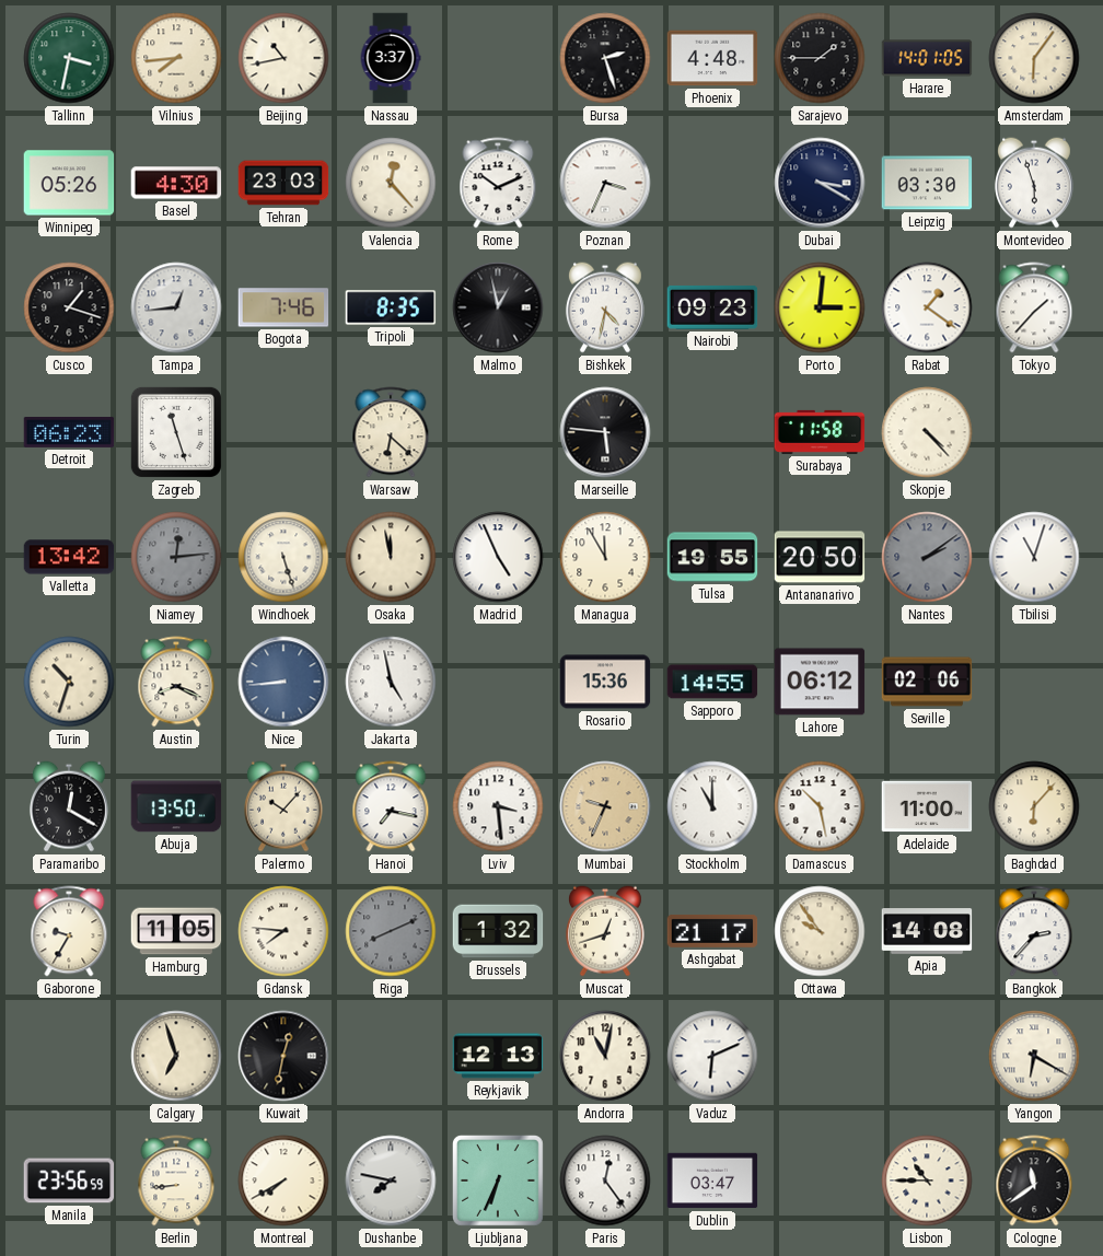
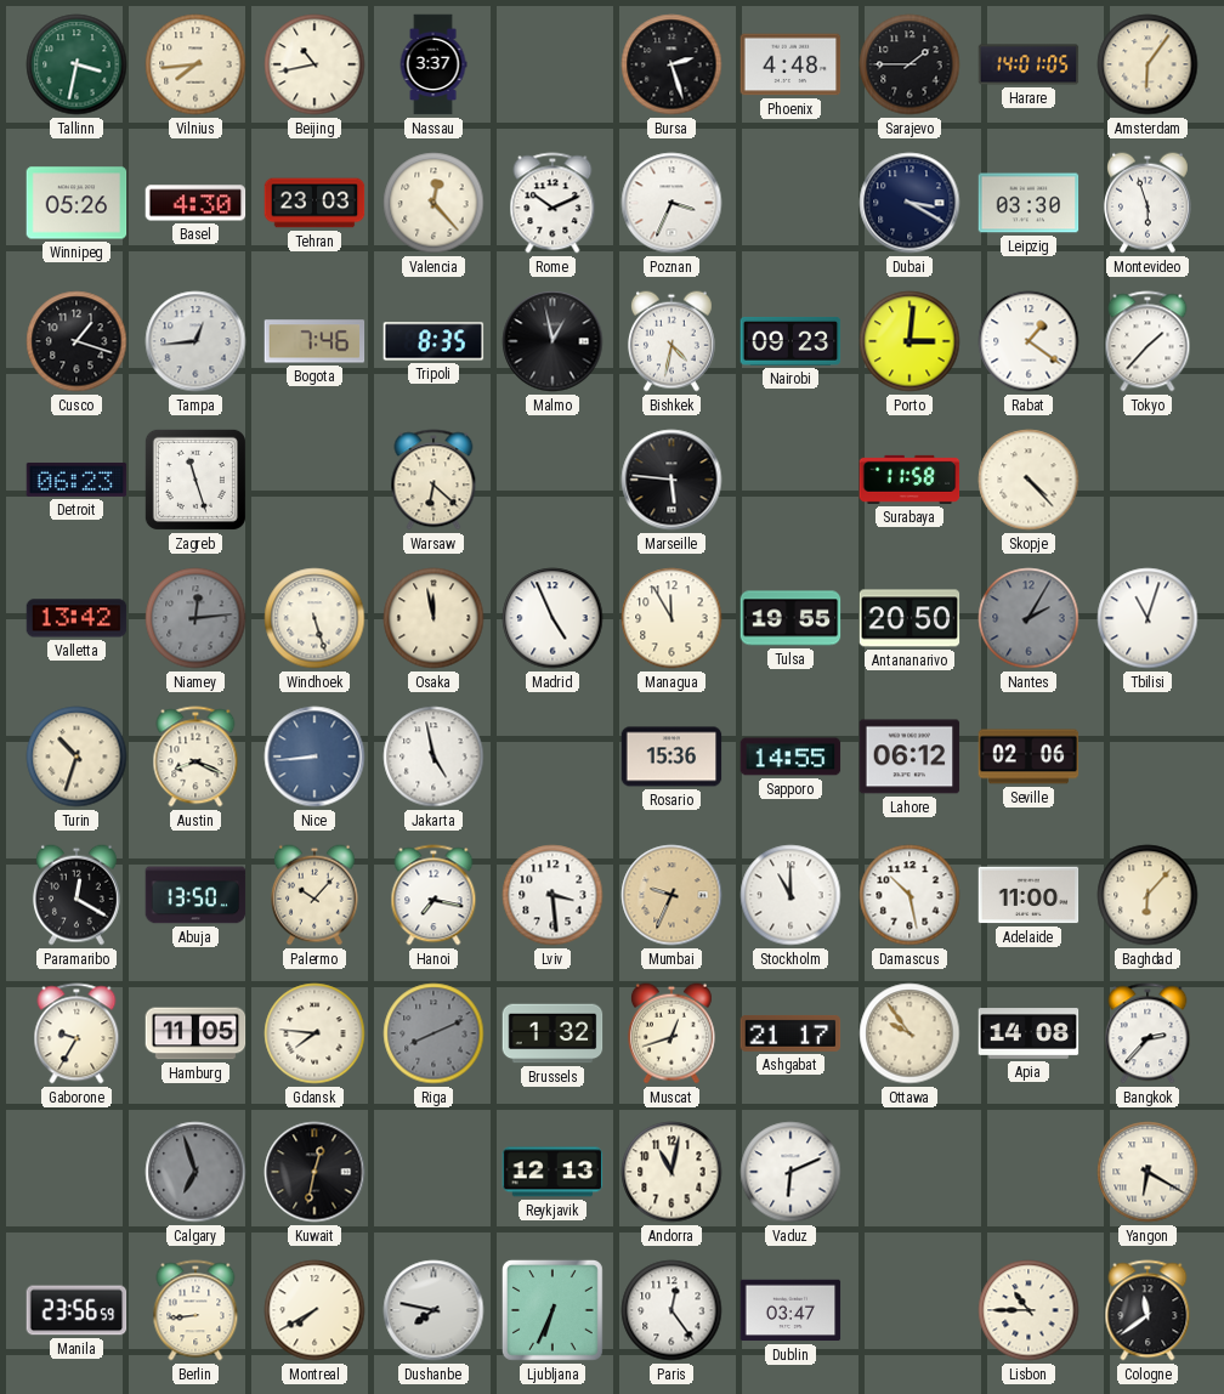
Nantes: 2:09 -> 2:05 (1028, 618)
Calgary dial: cream -> grey (195, 1172)
